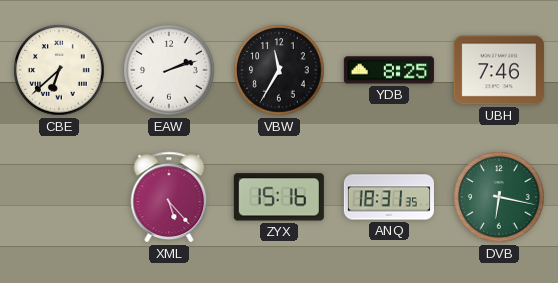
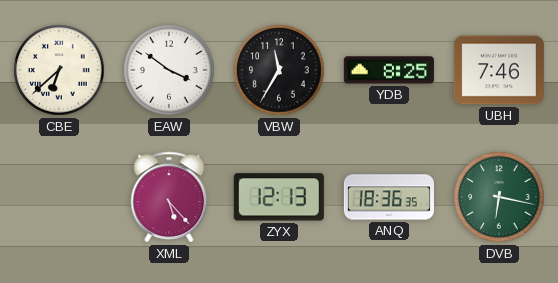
EAW: 2:12 -> 3:51 (169, 70)
ZYX: 15:16 -> 12:13 (279, 197)
ANQ: 18:31 -> 18:36 (389, 197)
